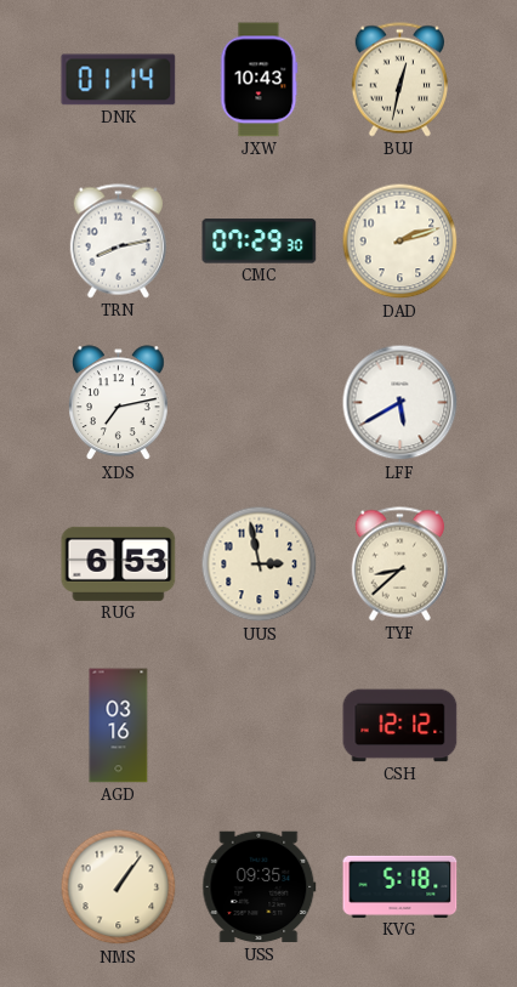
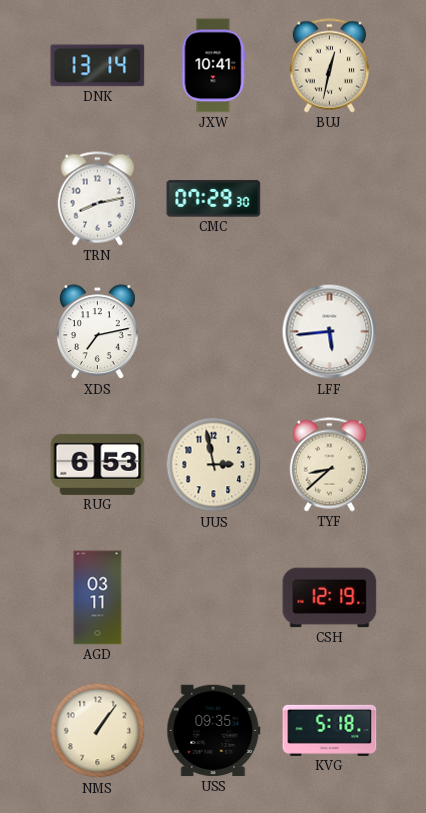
DNK: 01:14 -> 13:14 (98, 66)
JXW: 10:43 -> 10:41 (214, 66)
DAD: 2:12 -> none (400, 242)
LFF: 5:40 -> 5:44 (330, 332)
AGD: 03:16 -> 03:11 (98, 598)
CSH: 12:12 -> 12:19 (330, 598)
